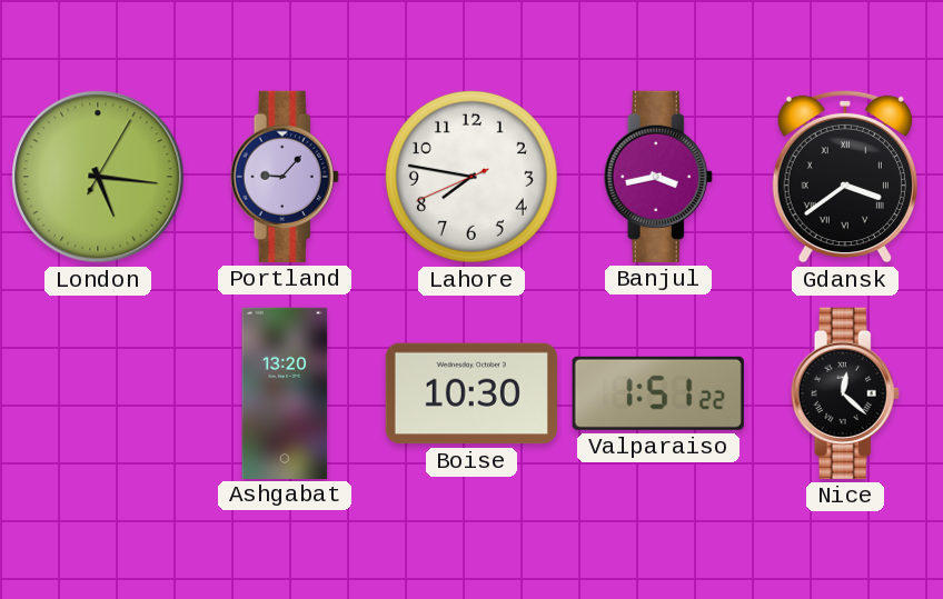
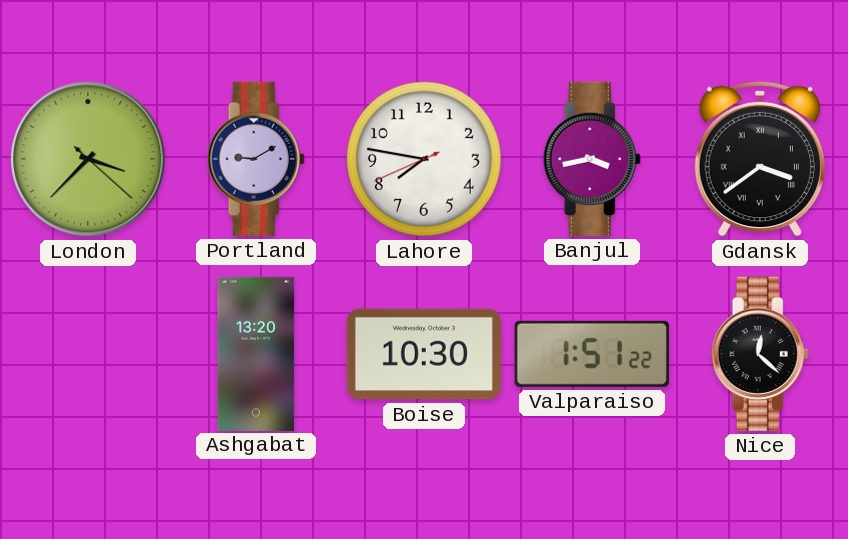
London: 5:16 -> 3:37 (88, 159)
Portland: 9:07 -> 9:10 (256, 159)
